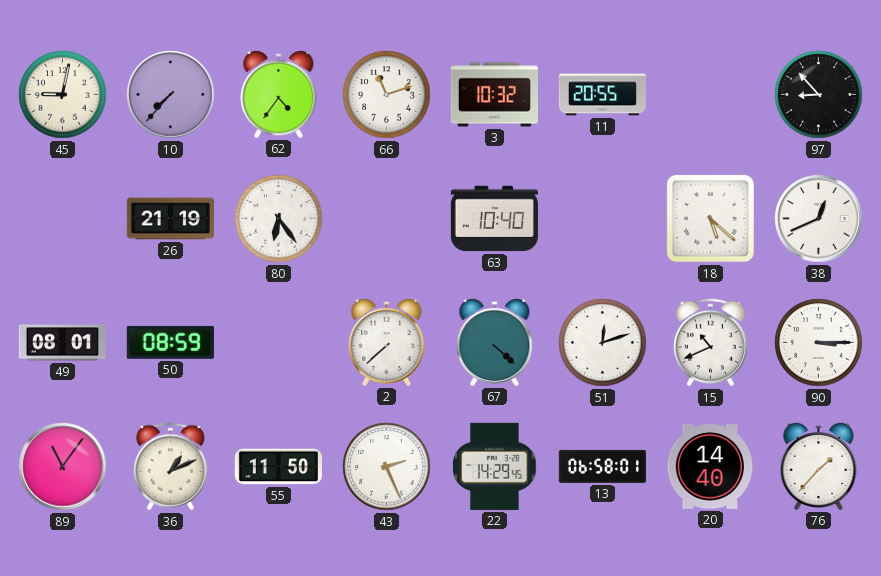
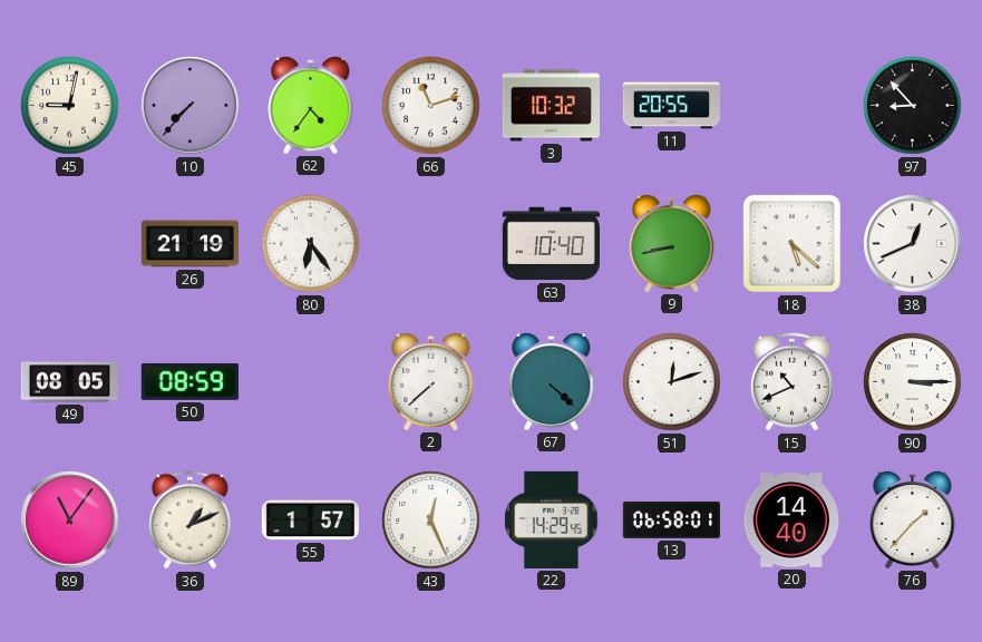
9: none -> 8:43 (672, 243)
49: 08:01 -> 08:05 (69, 382)
55: 11:50 -> 1:57 (310, 521)
43: 2:26 -> 12:26 (431, 521)
